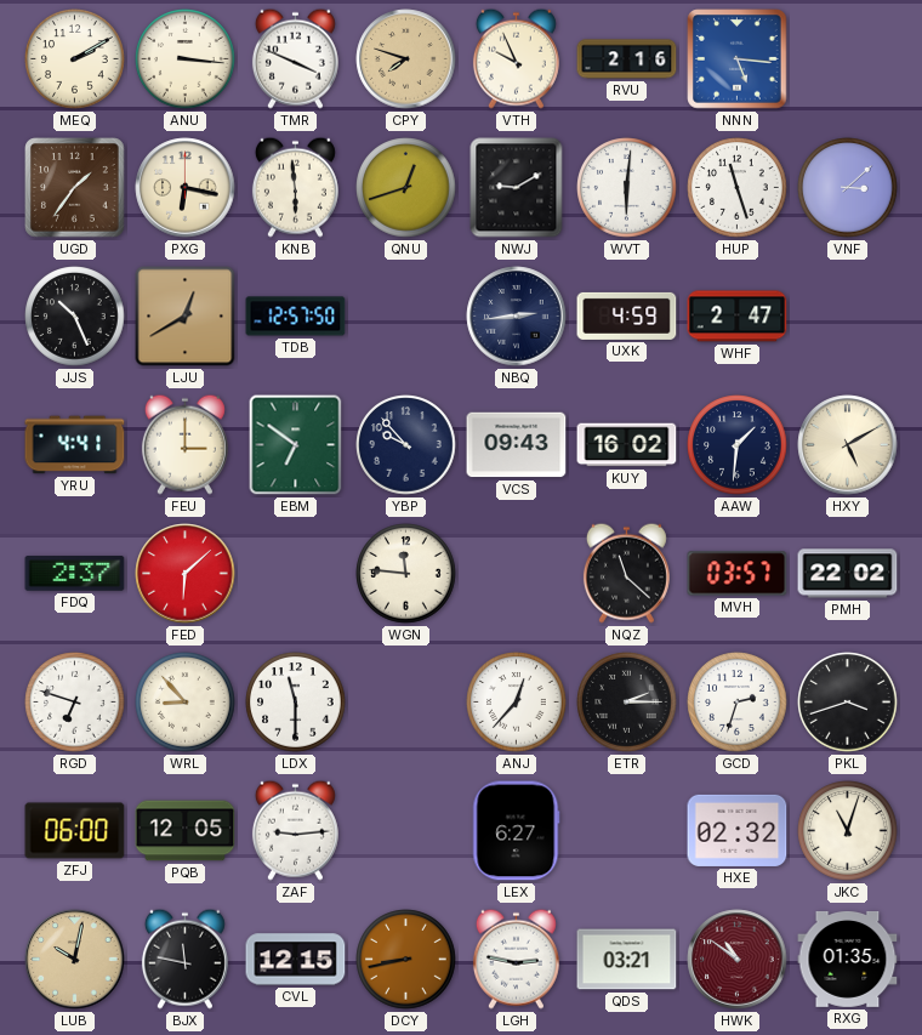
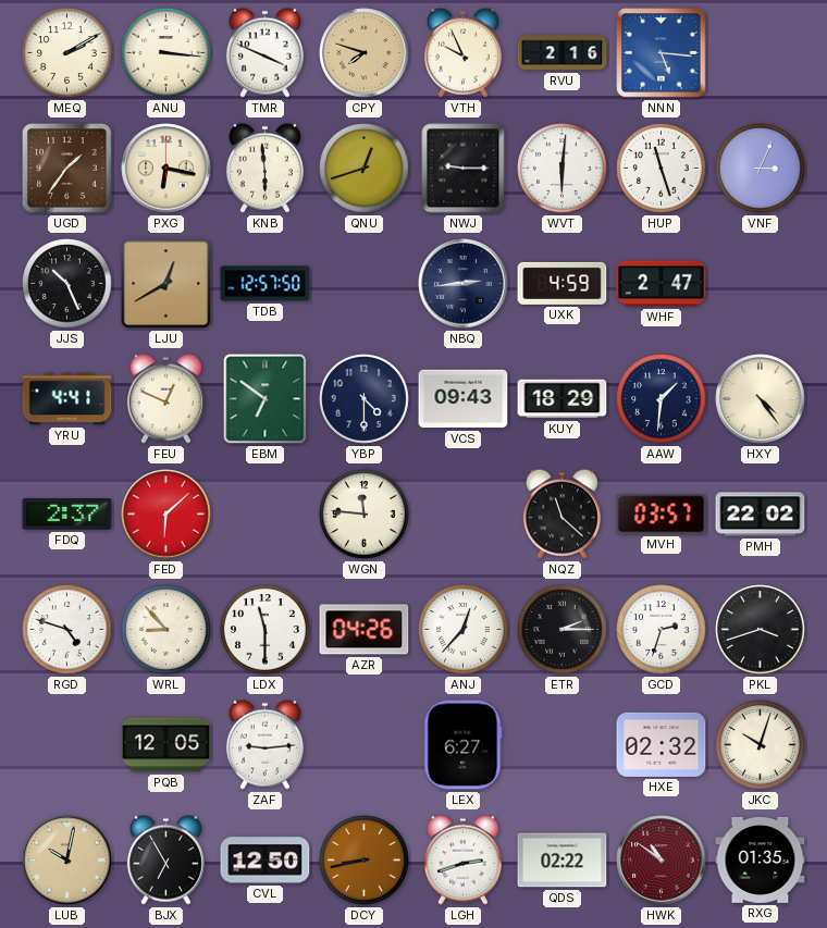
NWJ: 9:10 -> 9:15 (464, 169)
VNF: 3:08 -> 3:04 (761, 169)
FEU: 3:00 -> 12:49 (165, 398)
YBP: 9:53 -> 4:30 (365, 399)
KUY: 16:02 -> 18:29 (563, 399)
HXY: 5:10 -> 4:24 (761, 399)
RGD: 6:48 -> 4:48 (67, 630)
AZR: none -> 04:26 (365, 630)
ZFJ: 06:00 -> none (75, 831)
JKC: 11:03 -> 10:03 (761, 745)
BJX: 11:47 -> 6:55 (165, 859)
CVL: 12:15 -> 12:50 (266, 861)
LGH: 2:47 -> 2:42 (462, 859)
QDS: 03:21 -> 02:22 (563, 861)
